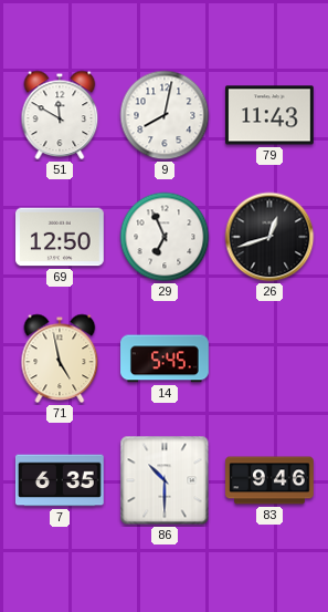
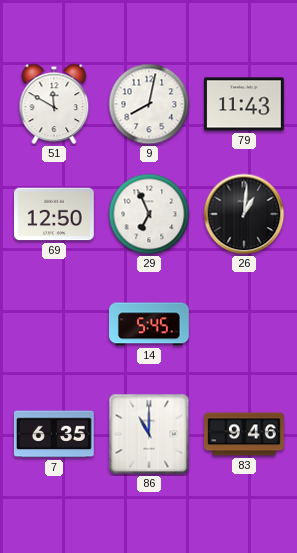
26: 12:42 -> 1:01 (244, 214)
71: 4:58 -> none (60, 359)
86: 10:30 -> 11:00 (149, 434)
